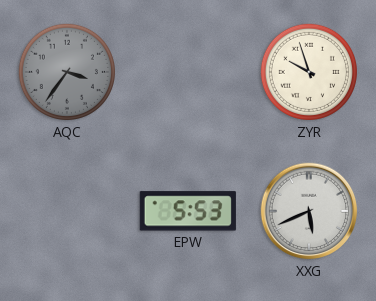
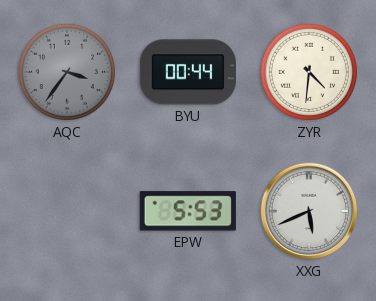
BYU: none -> 00:44 (188, 72)
ZYR: 9:57 -> 4:31 (309, 72)
